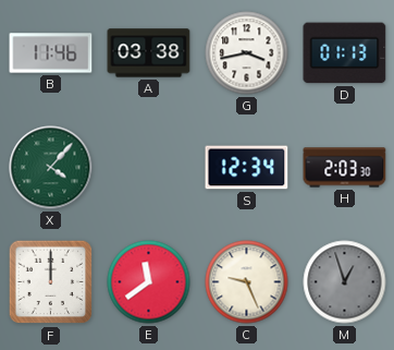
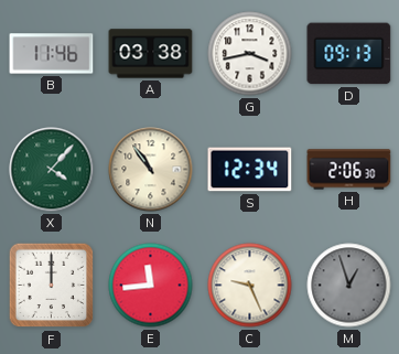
D: 01:13 -> 09:13 (349, 54)
N: none -> 10:54 (151, 170)
H: 2:03 -> 2:06 (349, 170)
E: 11:39 -> 11:44 (151, 286)
